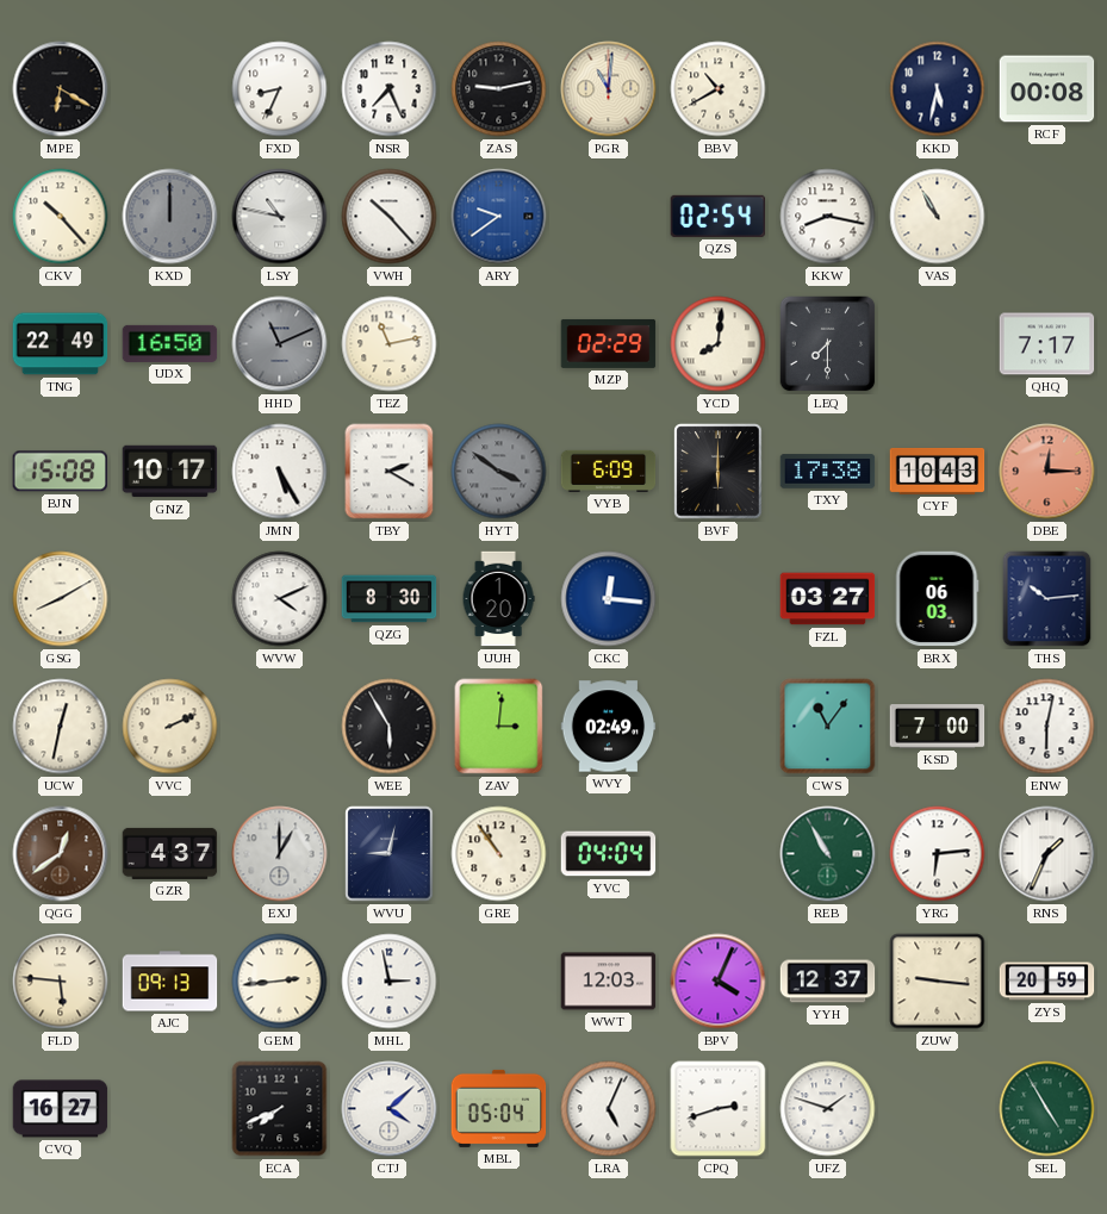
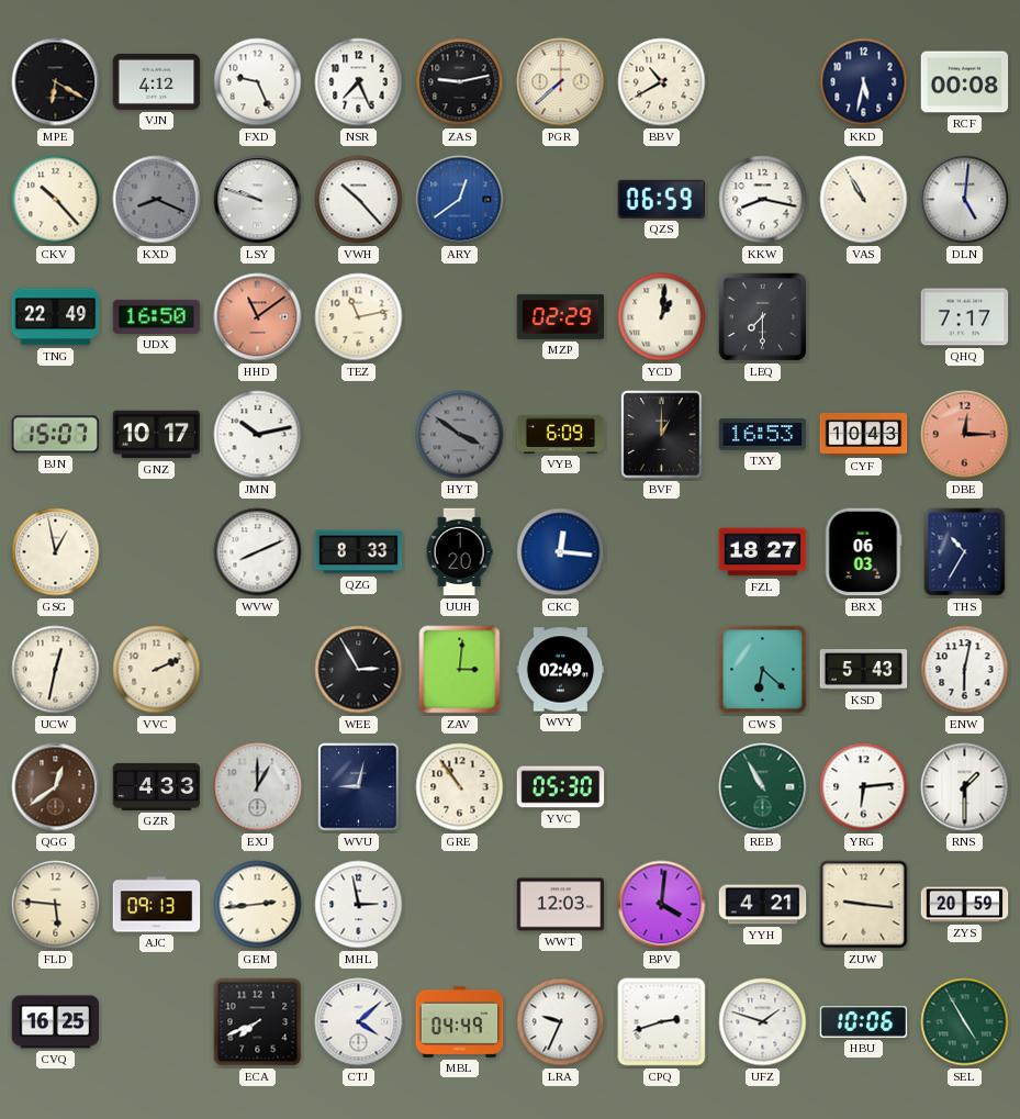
VJN: none -> 4:12 (157, 81)
FXD: 8:34 -> 9:26 (258, 82)
PGR: 11:01 -> 7:38 (561, 82)
KXD: 12:00 -> 8:19 (157, 200)
LSY: 10:47 -> 9:48 (258, 200)
ARY: 9:39 -> 12:39 (460, 200)
QZS: 02:54 -> 06:59 (662, 199)
DLN: none -> 5:01 (965, 200)
HHD: 11:11 -> 11:09 (258, 317)
HHD dial: grey -> salmon (258, 317)
YCD: 8:01 -> 1:01 (662, 317)
BJN: 15:08 -> 15:07 (55, 435)
JMN: 5:25 -> 10:13 (258, 435)
TBY: 2:20 -> none (390, 472)
BVF: 6:00 -> 1:00 (662, 435)
TXY: 17:38 -> 16:53 (763, 435)
GSG: 8:10 -> 12:58 (56, 552)
WVW: 4:11 -> 8:11 (258, 552)
QZG: 8:30 -> 8:33 (359, 552)
FZL: 03:27 -> 18:27 (763, 552)
THS: 10:14 -> 10:35 (965, 552)
WEE: 5:55 -> 2:55 (359, 670)
CWS: 11:06 -> 6:22 (763, 670)
KSD: 7:00 -> 5:43 (864, 670)
GZR: 4:37 -> 4:33 (157, 786)
YVC: 04:04 -> 05:30 (561, 787)
RNS: 1:34 -> 1:30 (965, 787)
BPV: 4:04 -> 4:01 (662, 905)
YYH: 12:37 -> 4:21 (763, 905)
CVQ: 16:27 -> 16:25 (56, 1022)
MBL: 05:04 -> 04:49 (460, 1021)
LRA: 5:04 -> 9:34 (561, 1022)
HBU: none -> 10:06 (864, 1022)
